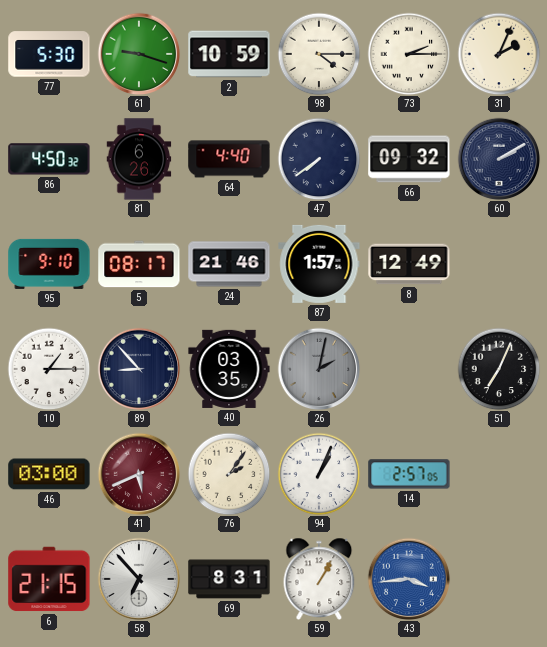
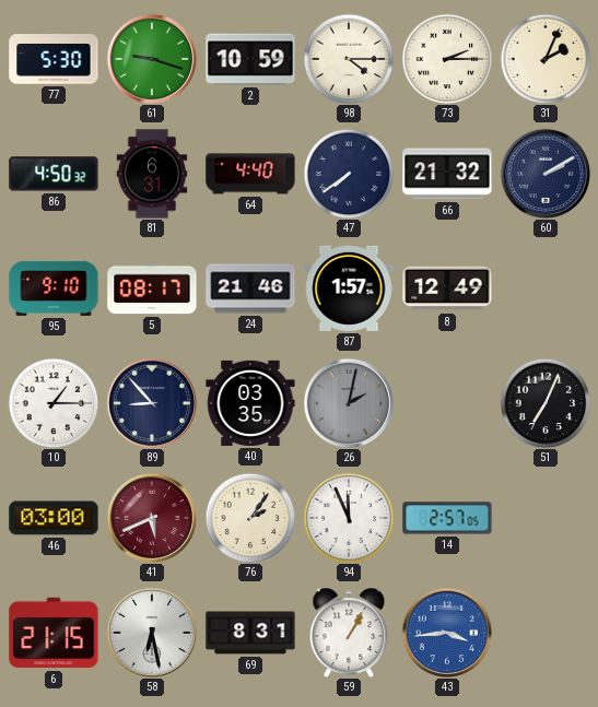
81: 6:26 -> 6:31 (152, 174)
66: 09:32 -> 21:32 (447, 174)
94: 1:04 -> 11:56 (349, 518)
58: 6:53 -> 6:28 (152, 633)
